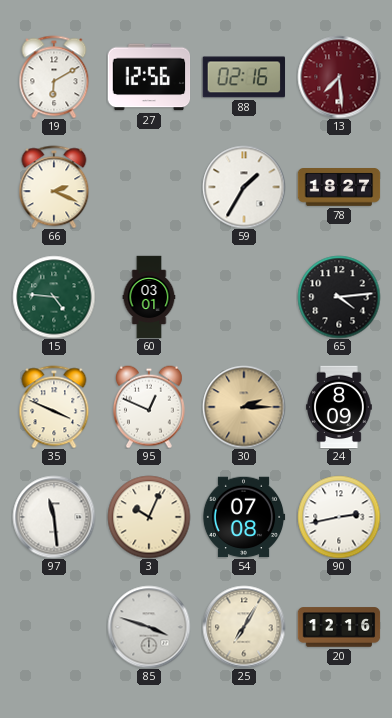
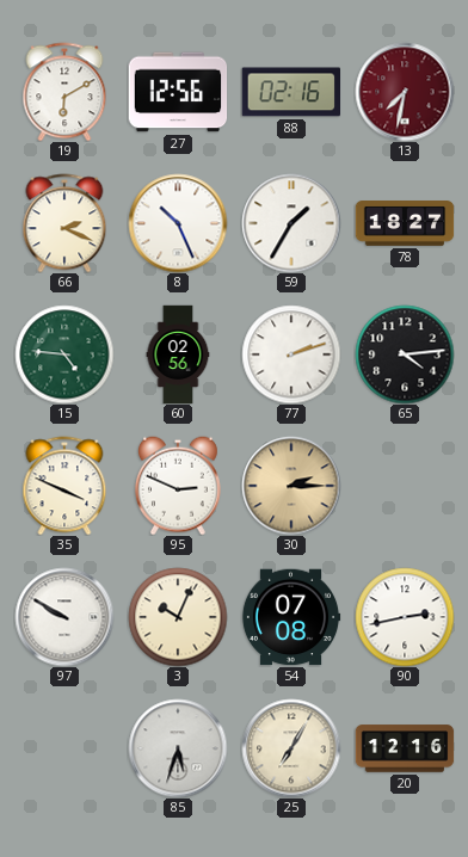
13: 7:29 -> 7:32 (405, 92)
8: none -> 10:26 (178, 223)
60: 03:01 -> 02:56 (178, 354)
77: none -> 2:12 (291, 354)
95: 12:49 -> 2:49 (178, 486)
24: 8:09 -> none (339, 407)
97: 11:29 -> 9:50 (64, 617)
85: 3:48 -> 5:33 (178, 748)
